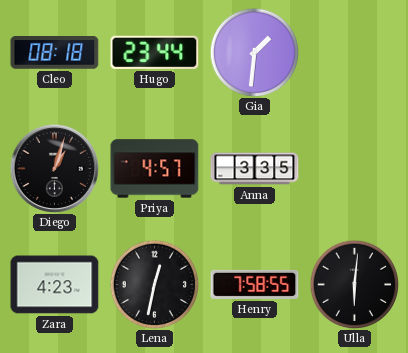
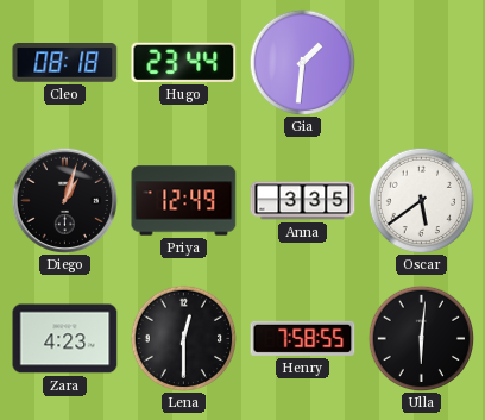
Priya: 4:57 -> 12:49 (184, 201)
Oscar: none -> 5:39 (421, 200)
Lena: 12:32 -> 12:30 (183, 338)
